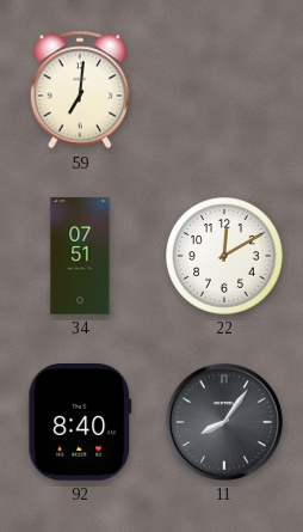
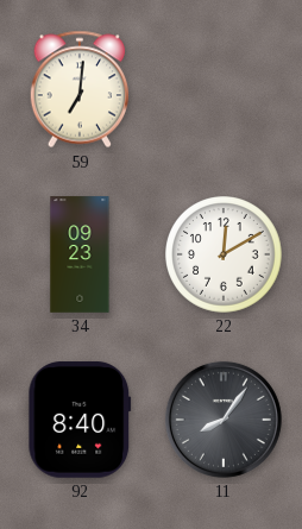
34: 07:51 -> 09:23 (80, 254)
